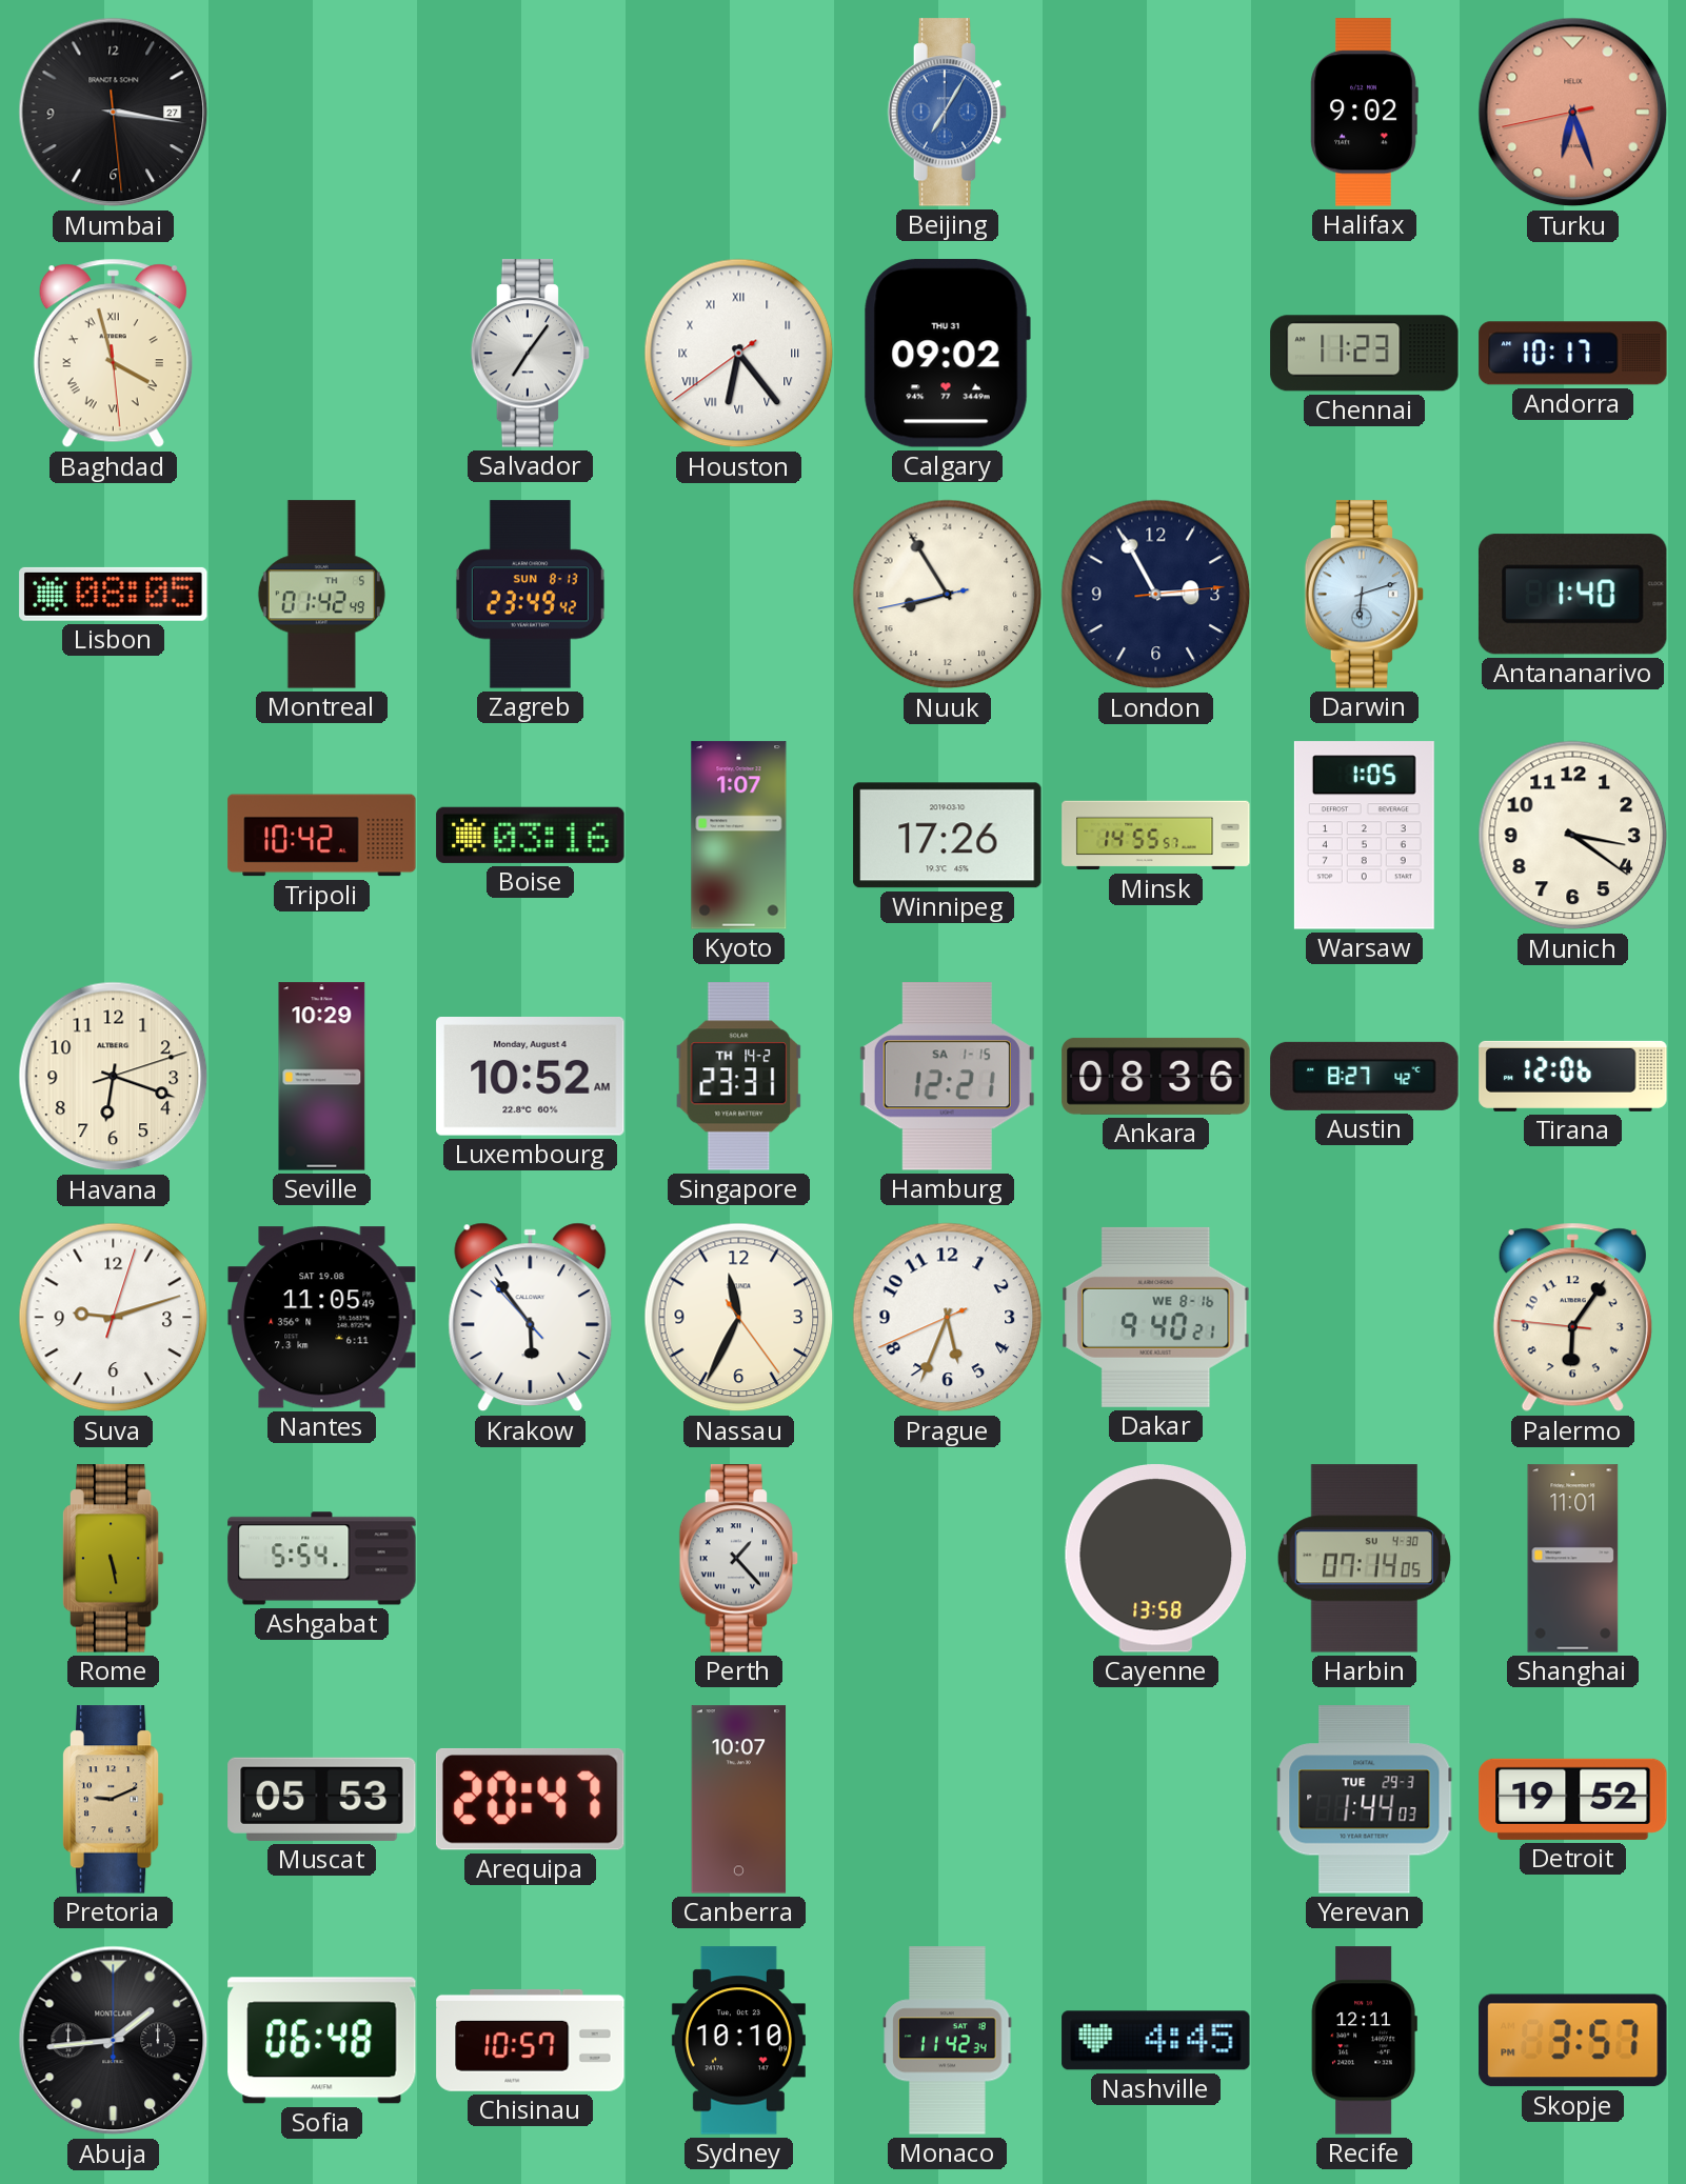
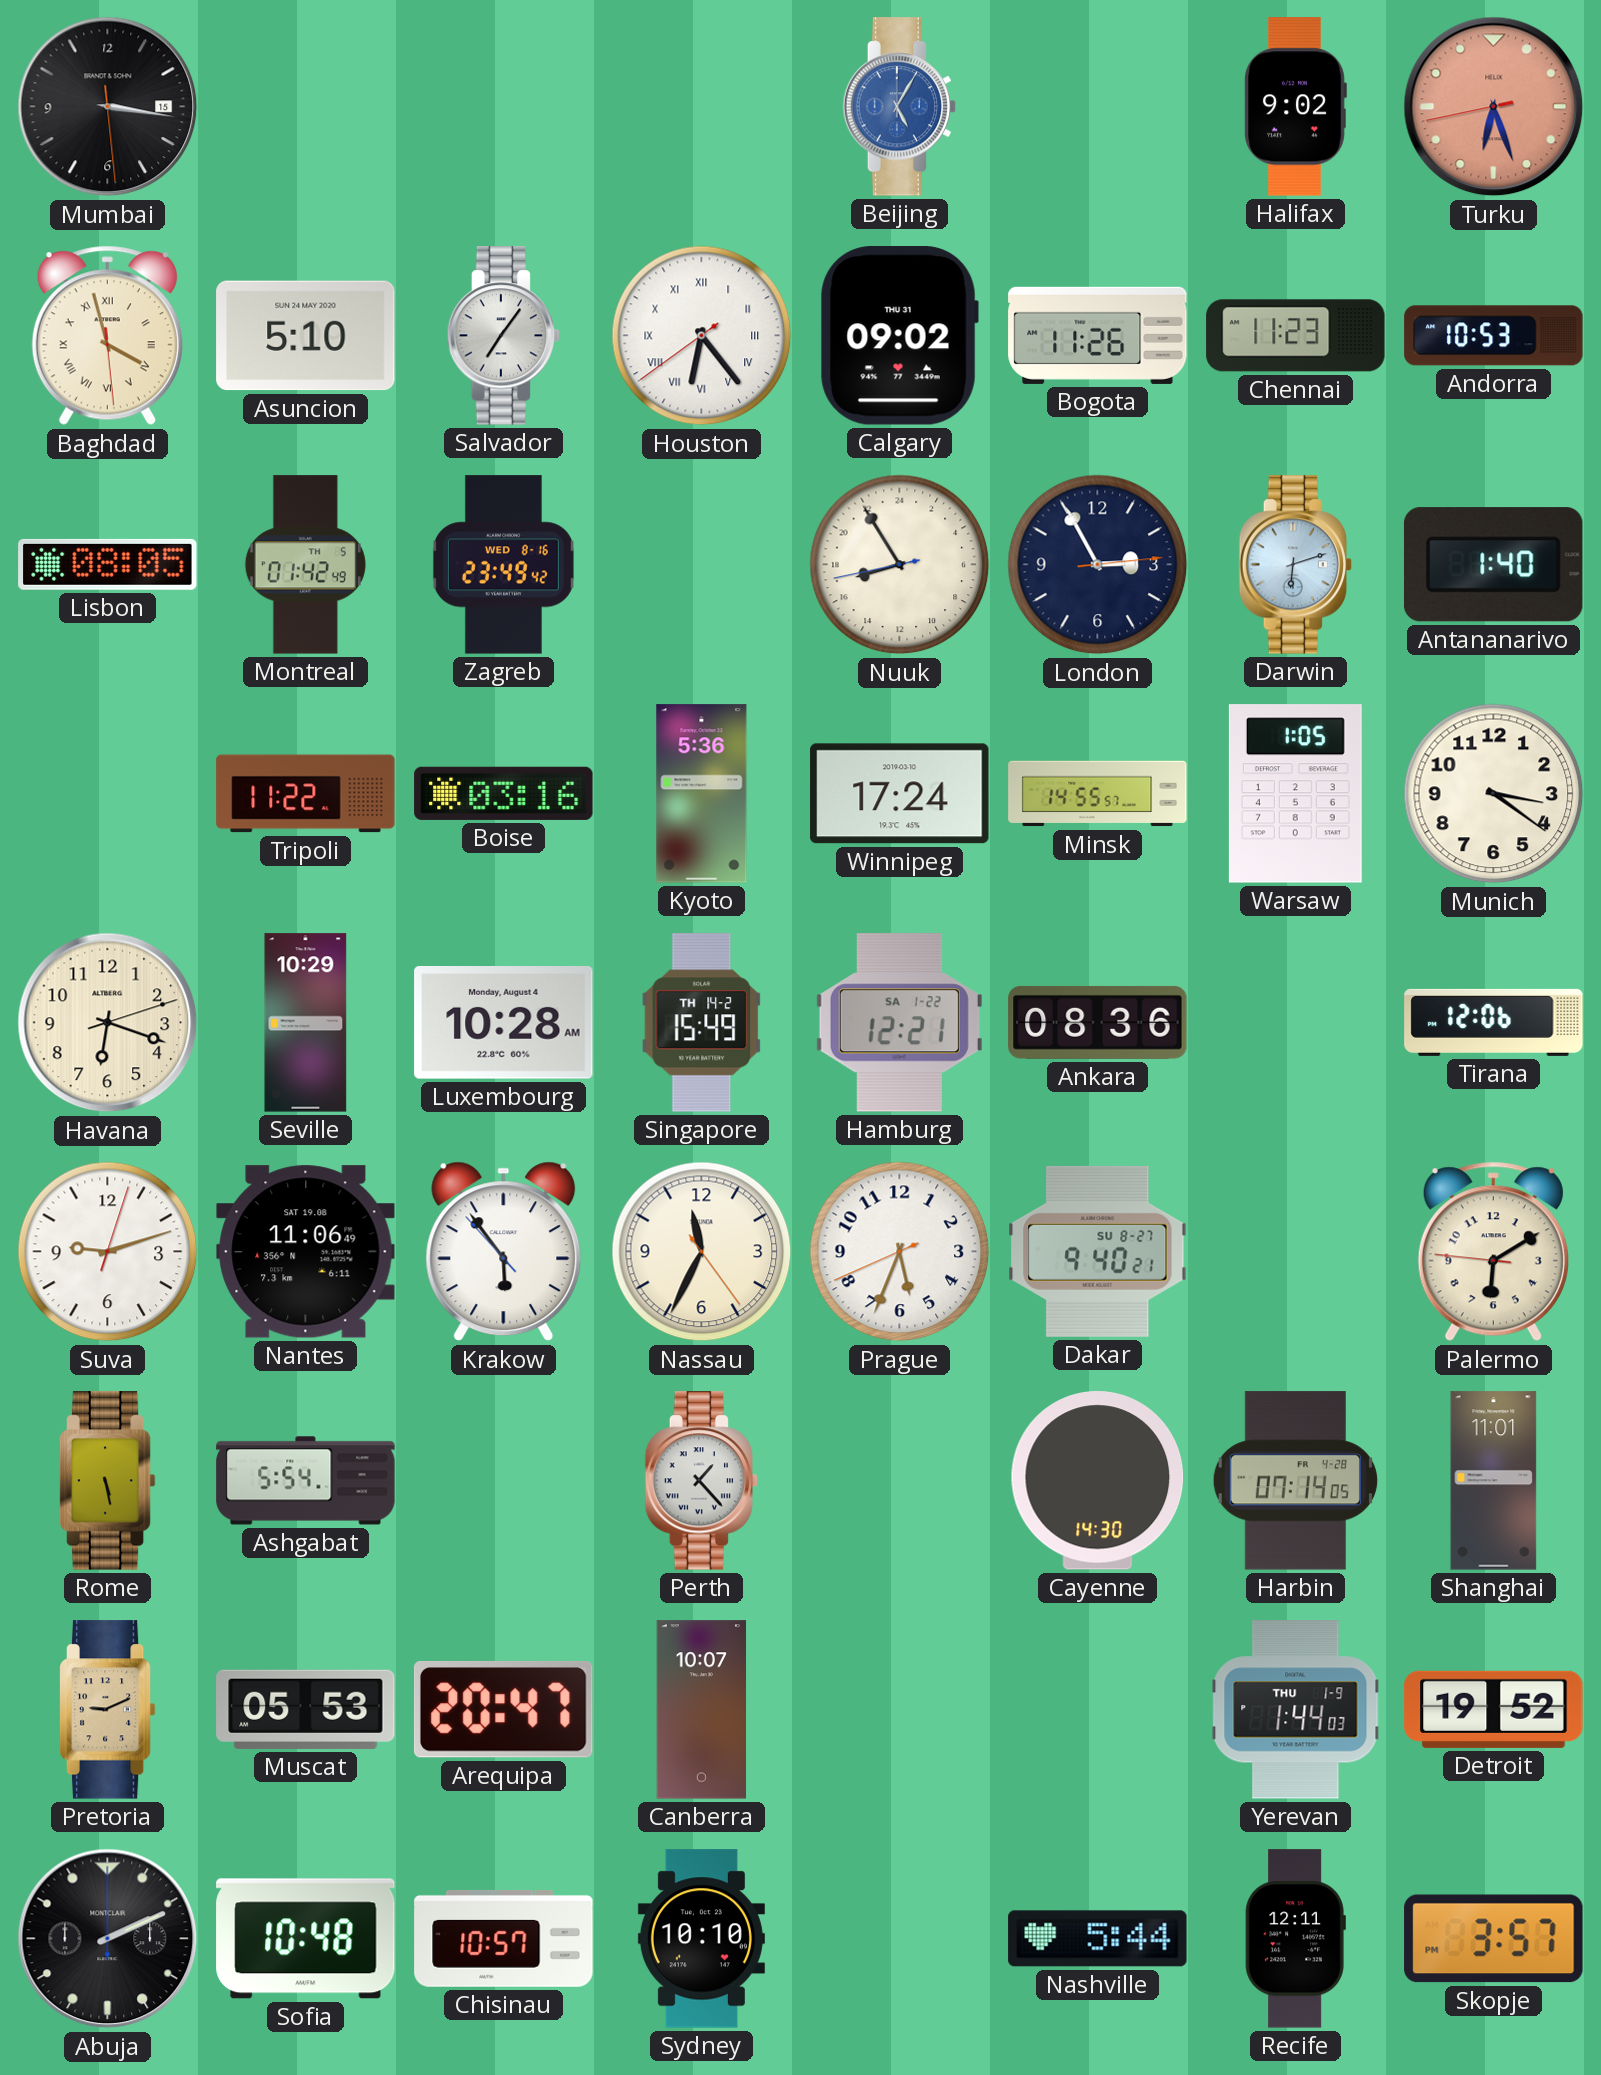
Mumbai date: 27 -> 15 (108, 107)
Beijing: 7:05 -> 5:05 (900, 107)
Asuncion: none -> 5:10 (306, 336)
Bogota: none -> 11:26 (1098, 335)
Andorra: 10:17 -> 10:53 (1494, 336)
Zagreb date: SUN 8-13 -> WED 8-16 (503, 565)
Tripoli: 10:42 -> 11:22 (306, 794)
Kyoto: 1:07 -> 5:36 (702, 794)
Winnipeg: 17:26 -> 17:24 (900, 794)
Luxembourg: 10:52 -> 10:28 (504, 1023)
Singapore: 23:31 -> 15:49 (702, 1023)
Hamburg date: SA 1-15 -> SA 1-22 (899, 1023)
Austin: 8:27 -> none (1365, 1076)
Nantes: 11:05 -> 11:06 (306, 1252)
Dakar date: WE 8-16 -> SU 8-27 (1098, 1251)
Palermo: 6:05 -> 6:09 (1493, 1252)
Cayenne: 13:58 -> 14:30 (1098, 1481)
Harbin date: SU 4-30 -> FR 4-28 (1295, 1481)
Yerevan date: TUE 29-3 -> THU 1-9 (1296, 1710)
Abuja: 1:44 -> 2:11 (108, 1939)
Sofia: 06:48 -> 10:48 (306, 1939)
Monaco: 11:42 -> none (948, 2041)
Nashville: 4:45 -> 5:44 (1098, 1939)
